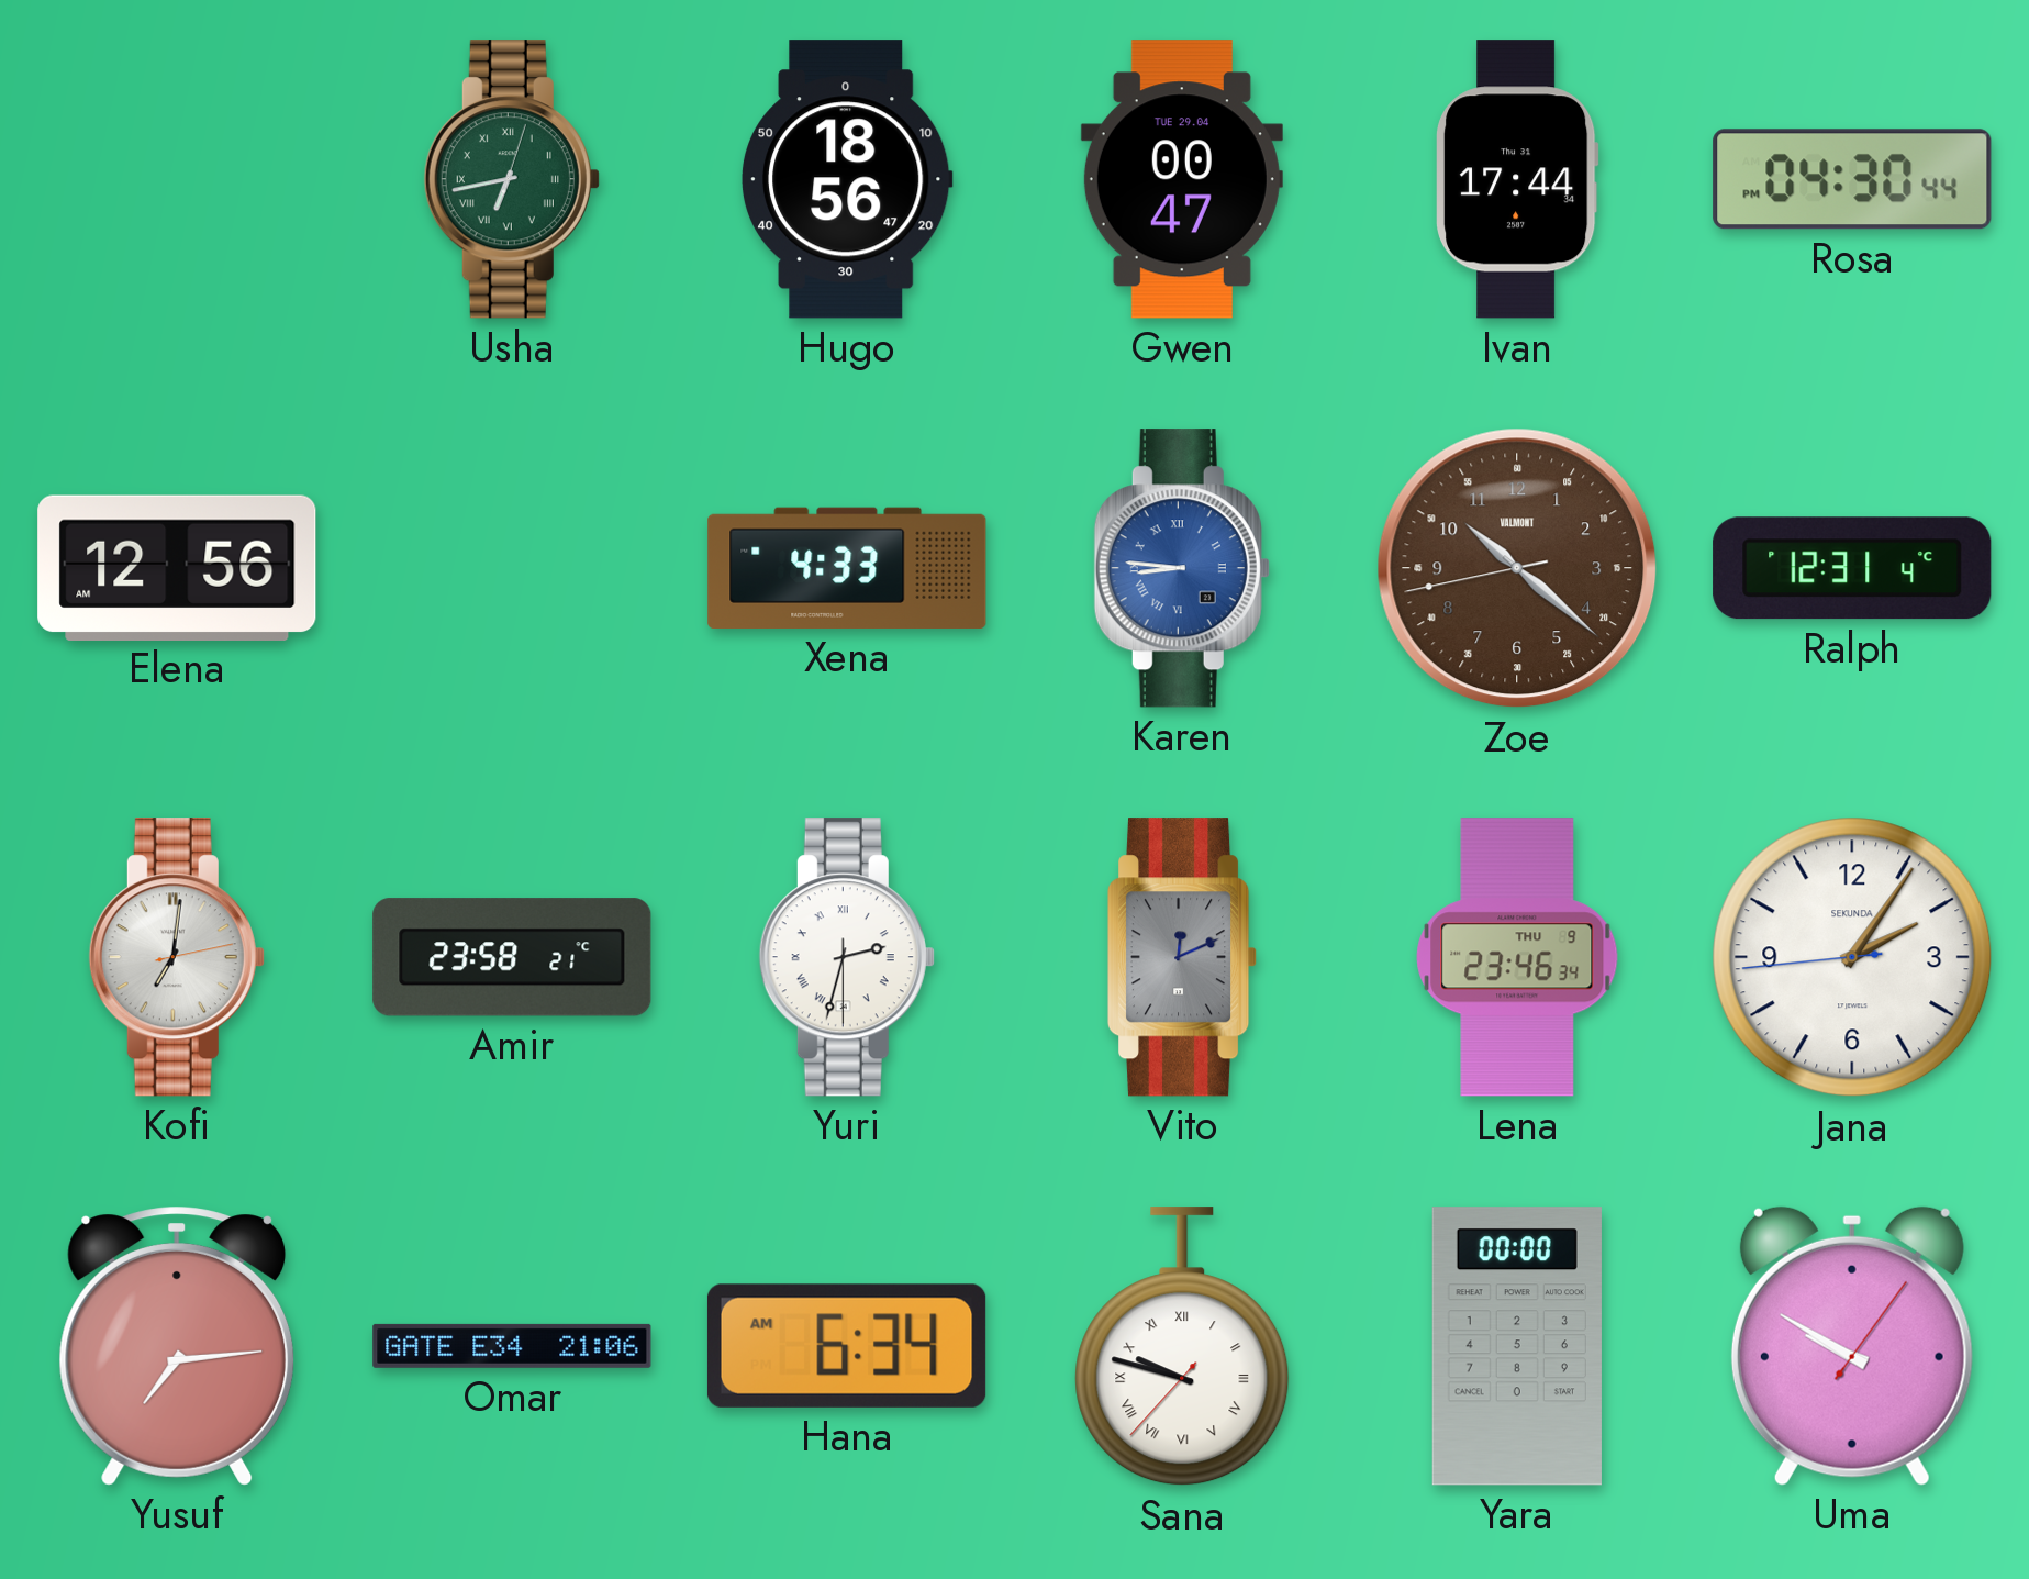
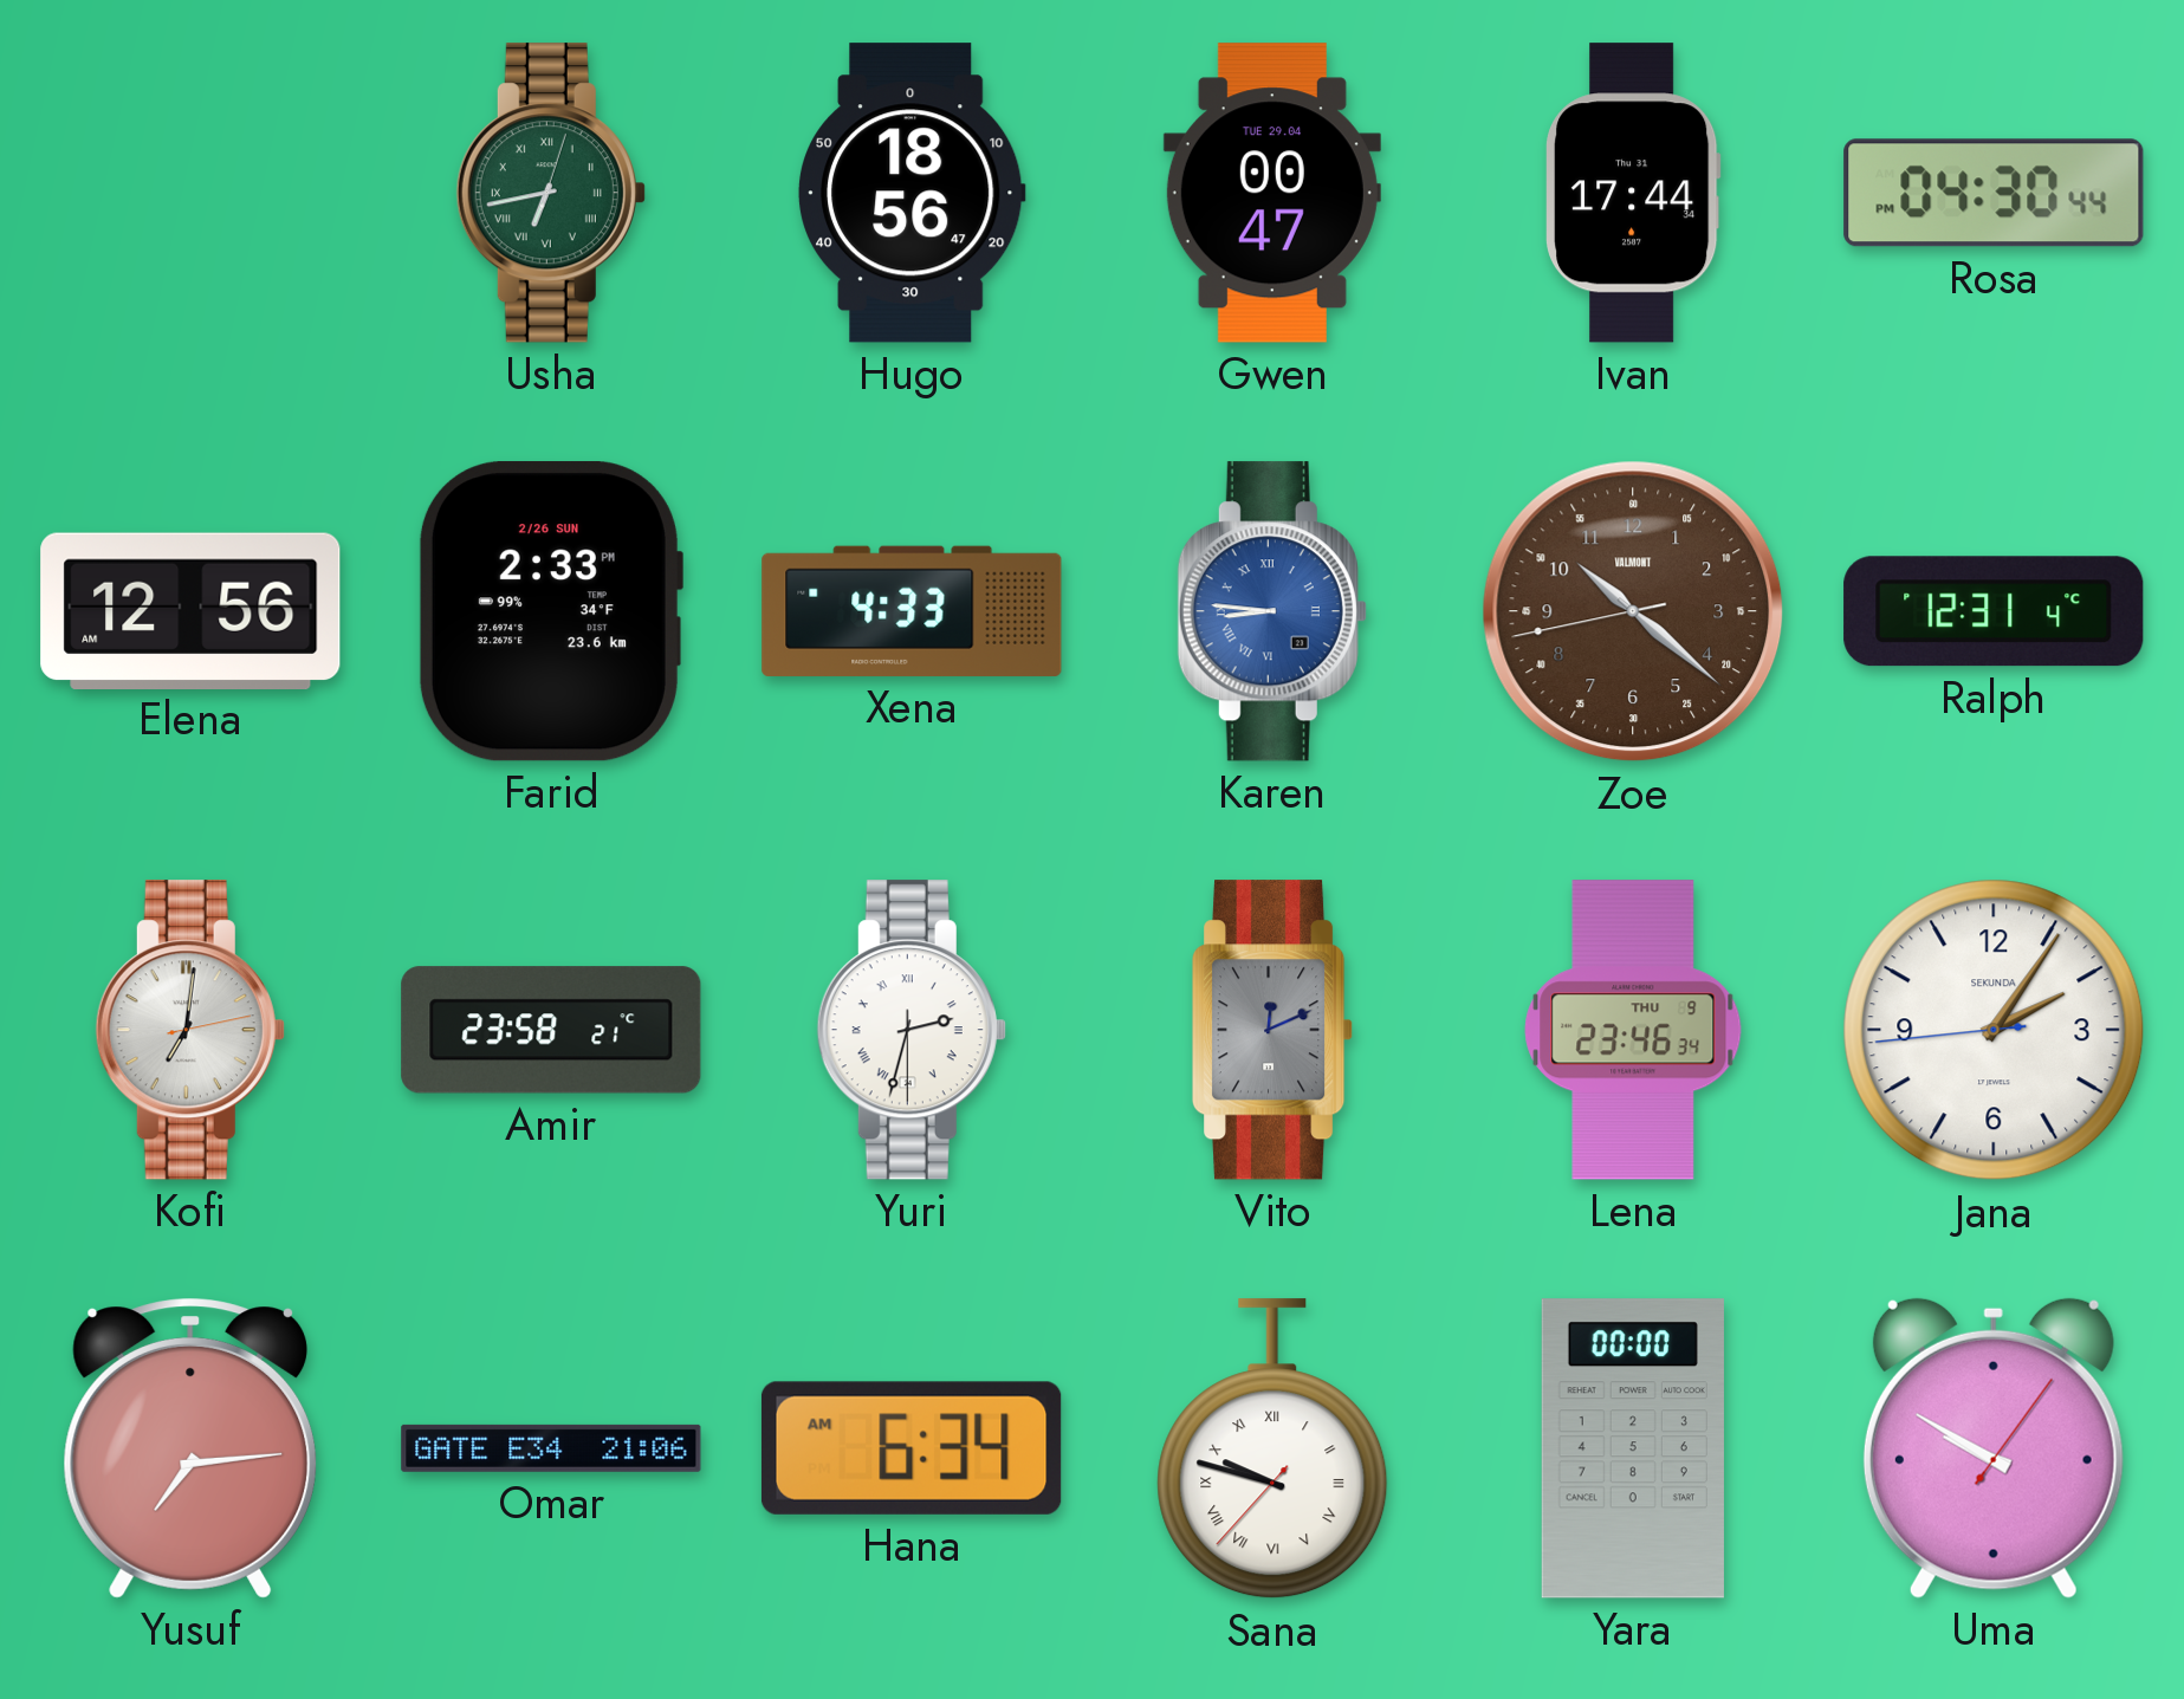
Farid: none -> 2:33 (550, 611)
